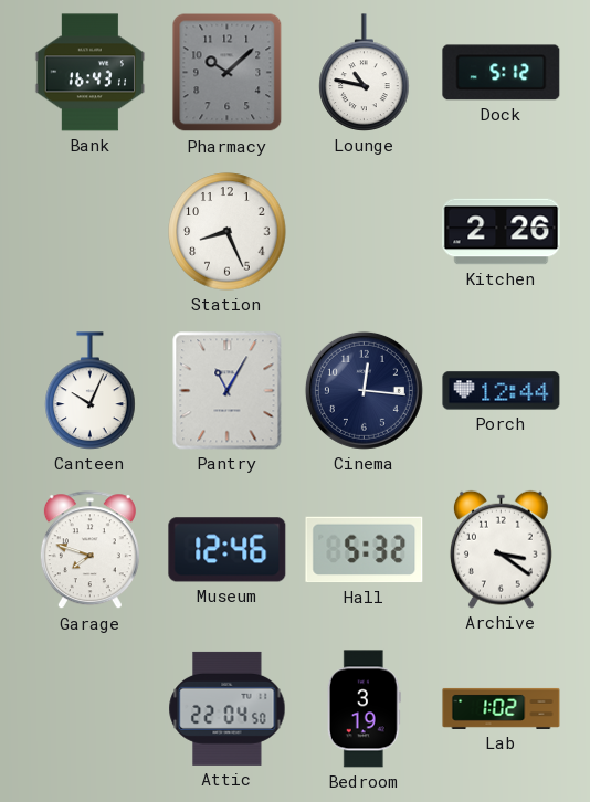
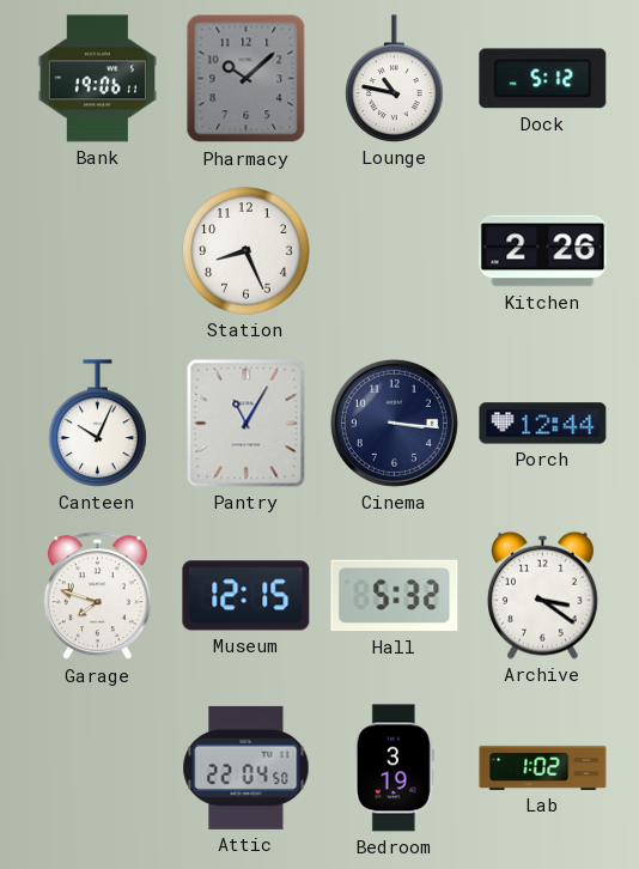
Bank: 16:43 -> 19:06 (98, 79)
Cinema: 12:16 -> 3:16 (394, 423)
Museum: 12:46 -> 12:15 (247, 596)
